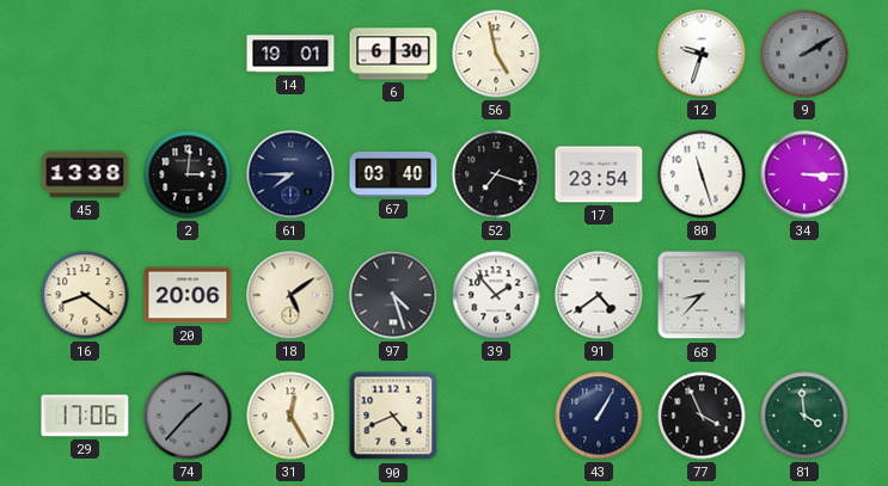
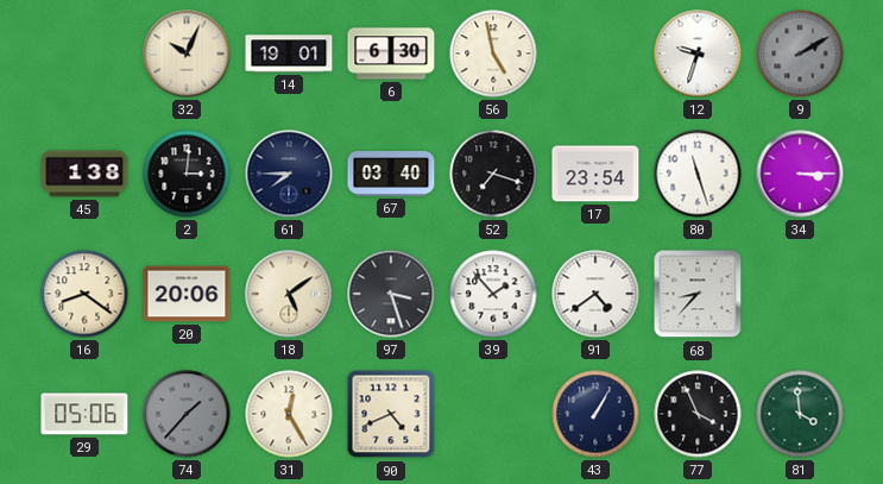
32: none -> 10:04 (187, 54)
45: 13:38 -> 1:38 (84, 174)
97: 4:27 -> 3:27 (391, 294)
29: 17:06 -> 05:06 (84, 414)
